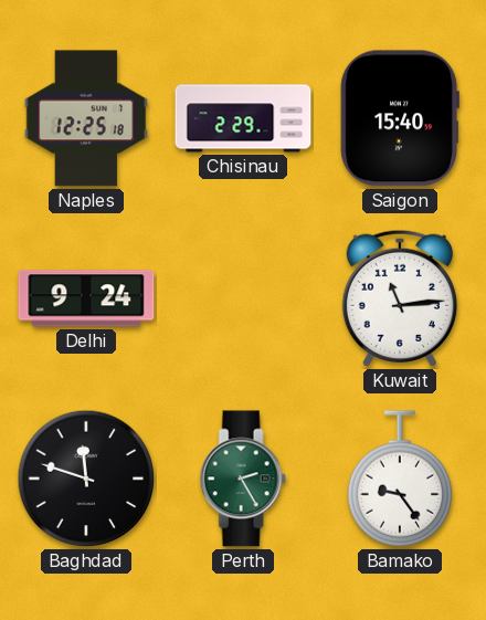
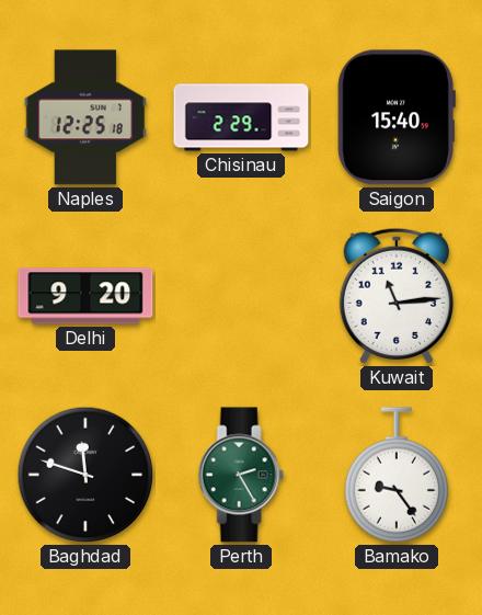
Delhi: 9:24 -> 9:20 (85, 296)
